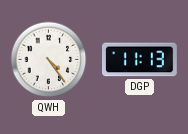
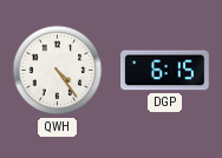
DGP: 11:13 -> 6:15 (165, 71)
